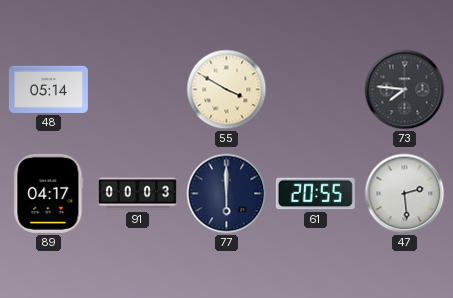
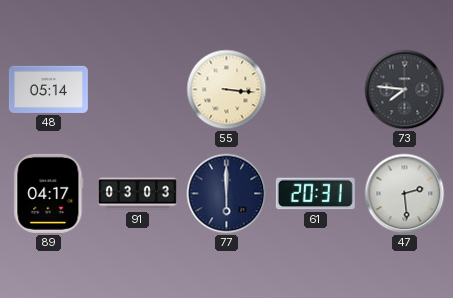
55: 3:50 -> 3:16 (227, 90)
91: 00:03 -> 03:03 (137, 194)
61: 20:55 -> 20:31 (315, 194)
